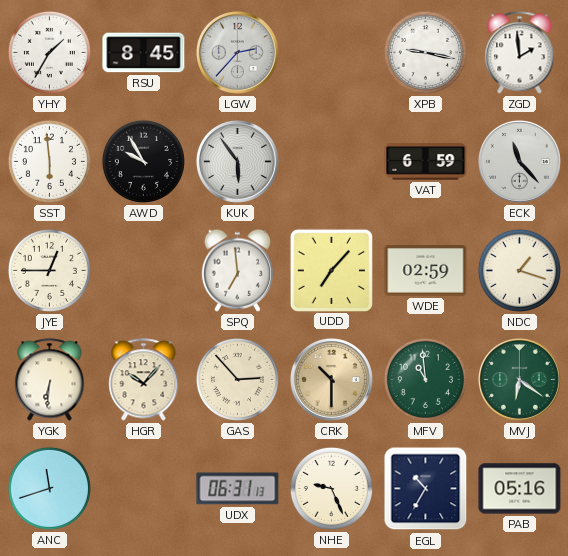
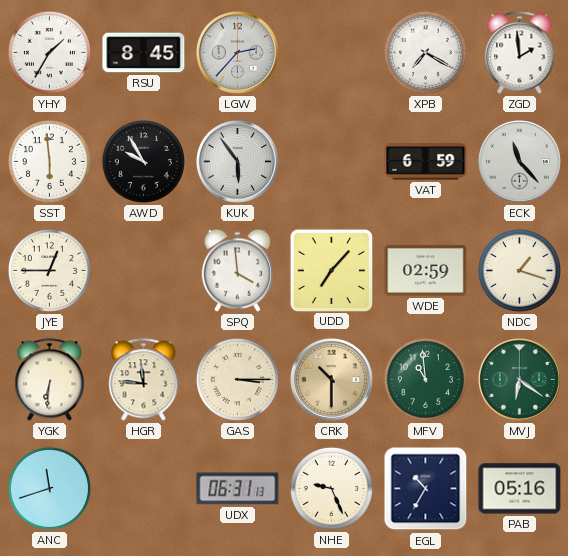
XPB: 9:17 -> 7:20 (425, 52)
SPQ: 6:59 -> 3:59 (237, 270)
HGR: 10:07 -> 11:46 (144, 380)
GAS: 2:53 -> 3:15 (237, 379)
